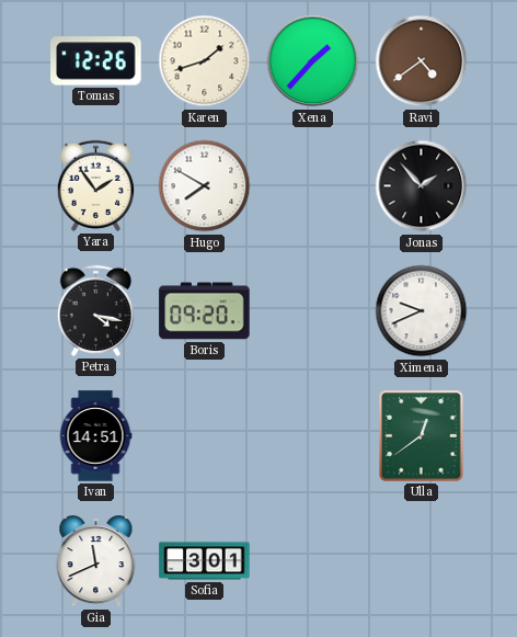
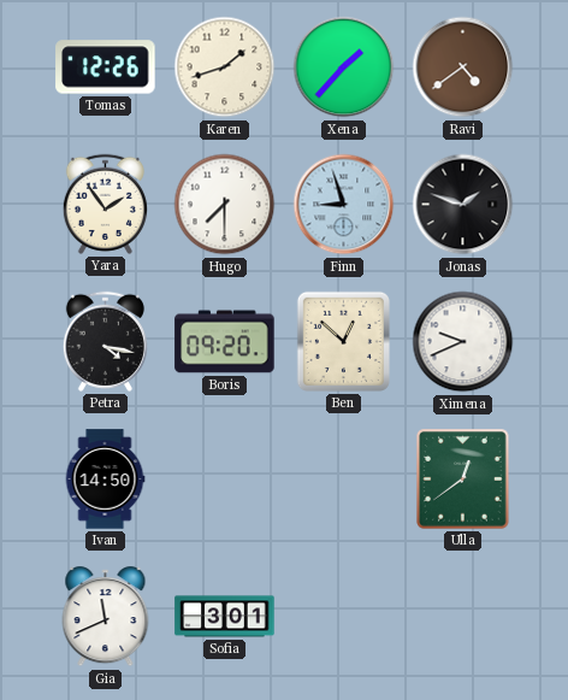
Hugo: 7:50 -> 7:30 (225, 205)
Finn: none -> 8:57 (344, 205)
Jonas: 1:53 -> 1:48 (463, 205)
Ben: none -> 12:52 (343, 341)
Ivan: 14:51 -> 14:50 (105, 480)
